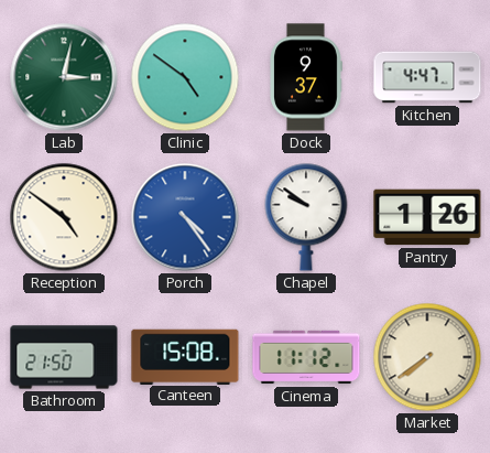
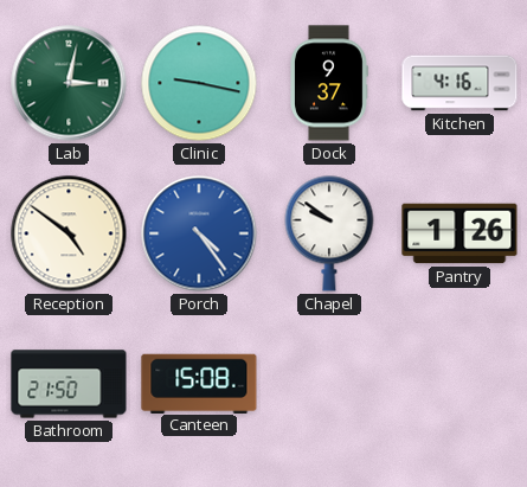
Clinic: 4:51 -> 9:17 (199, 83)
Kitchen: 4:47 -> 4:16 (459, 83)
Cinema: 11:12 -> none (306, 357)
Market: 7:39 -> none (427, 357)
